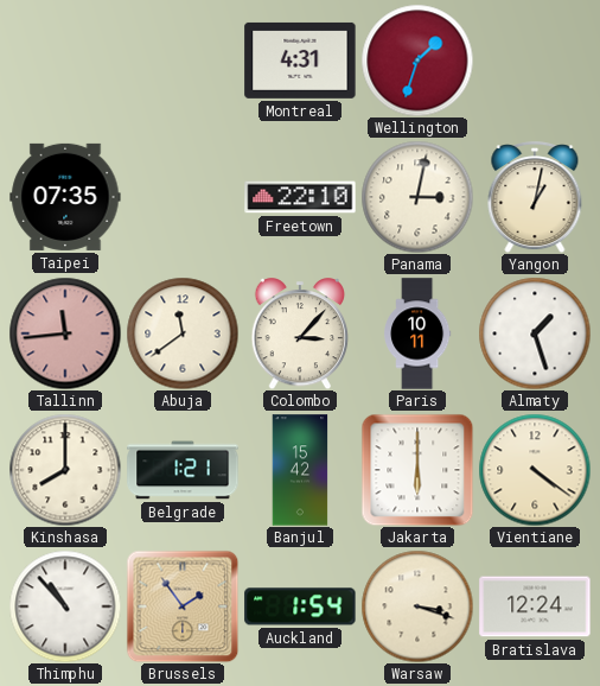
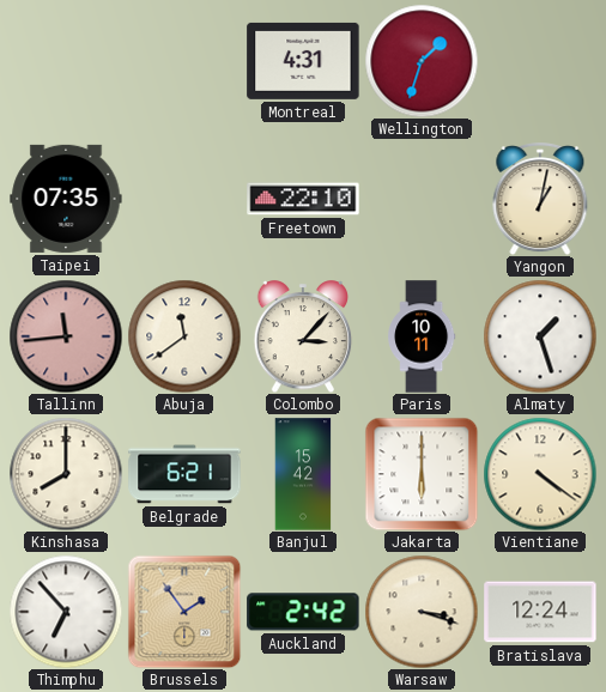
Panama: 3:02 -> none (417, 197)
Belgrade: 1:21 -> 6:21 (184, 474)
Thimphu: 10:53 -> 6:53 (66, 612)
Auckland: 1:54 -> 2:42 (303, 612)
